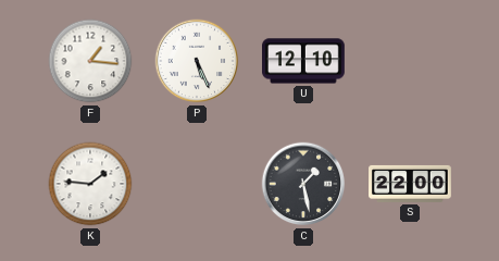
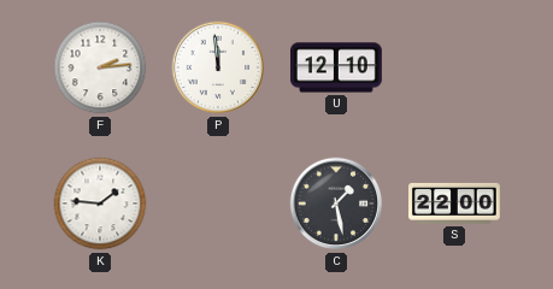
F: 1:16 -> 2:14 (100, 67)
P: 5:26 -> 11:59 (218, 67)
